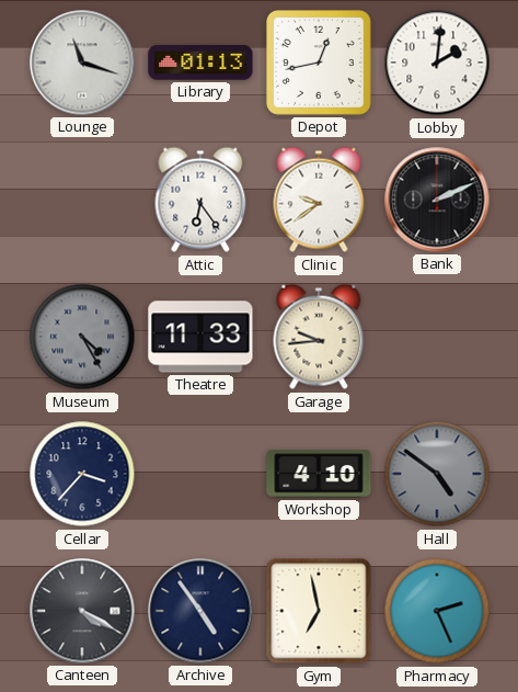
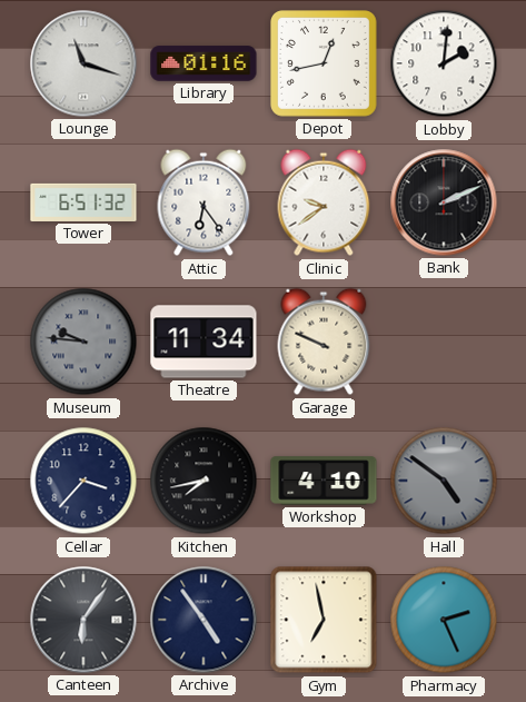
Library: 01:13 -> 01:16 (204, 63)
Tower: none -> 6:51 (83, 202)
Museum: 4:25 -> 9:46 (83, 342)
Theatre: 11:33 -> 11:34 (204, 342)
Garage: 9:44 -> 9:49 (324, 342)
Kitchen: none -> 7:43 (204, 481)
Canteen: 4:20 -> 6:06 (83, 620)
